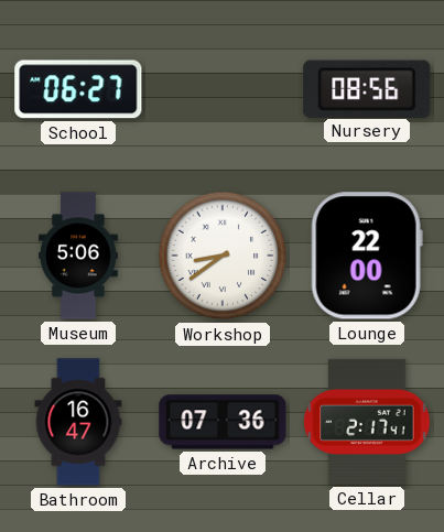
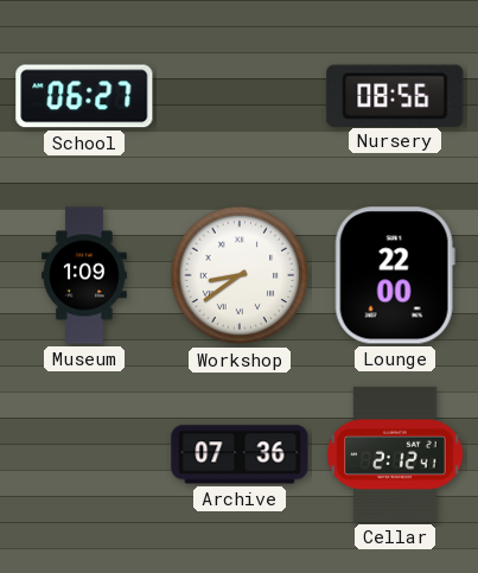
Museum: 5:06 -> 1:09 (85, 275)
Bathroom: 16:47 -> none (78, 422)
Cellar: 2:17 -> 2:12 (395, 454)
